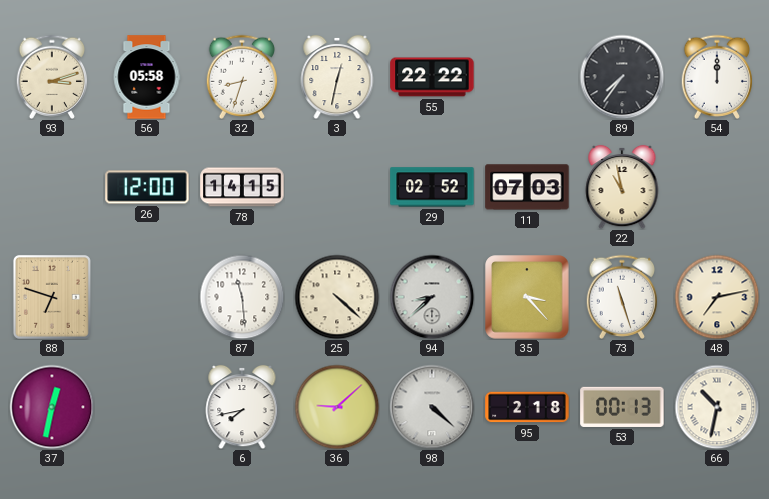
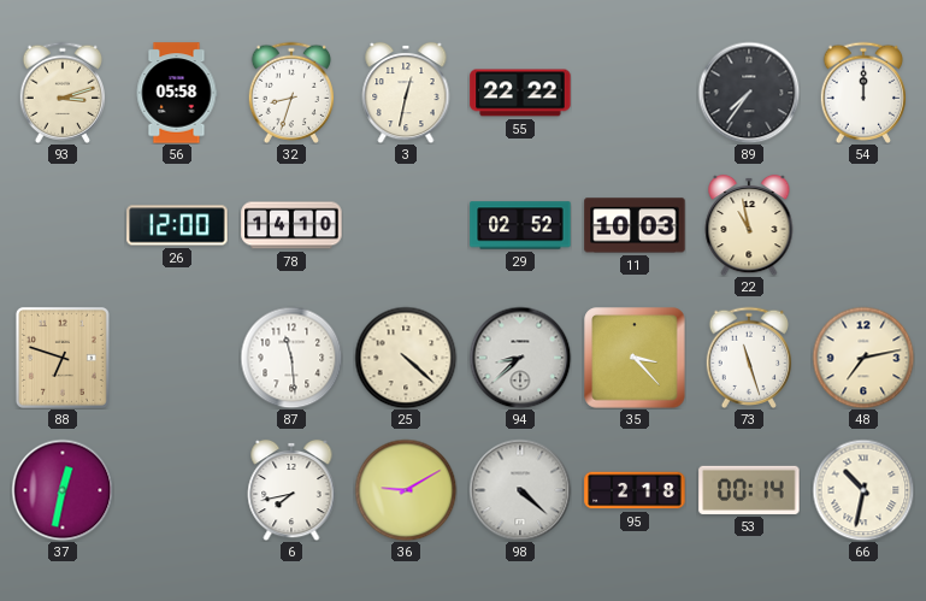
78: 14:15 -> 14:10 (291, 225)
11: 07:03 -> 10:03 (635, 225)
36: 9:08 -> 9:10 (406, 490)
53: 00:13 -> 00:14 (749, 490)
